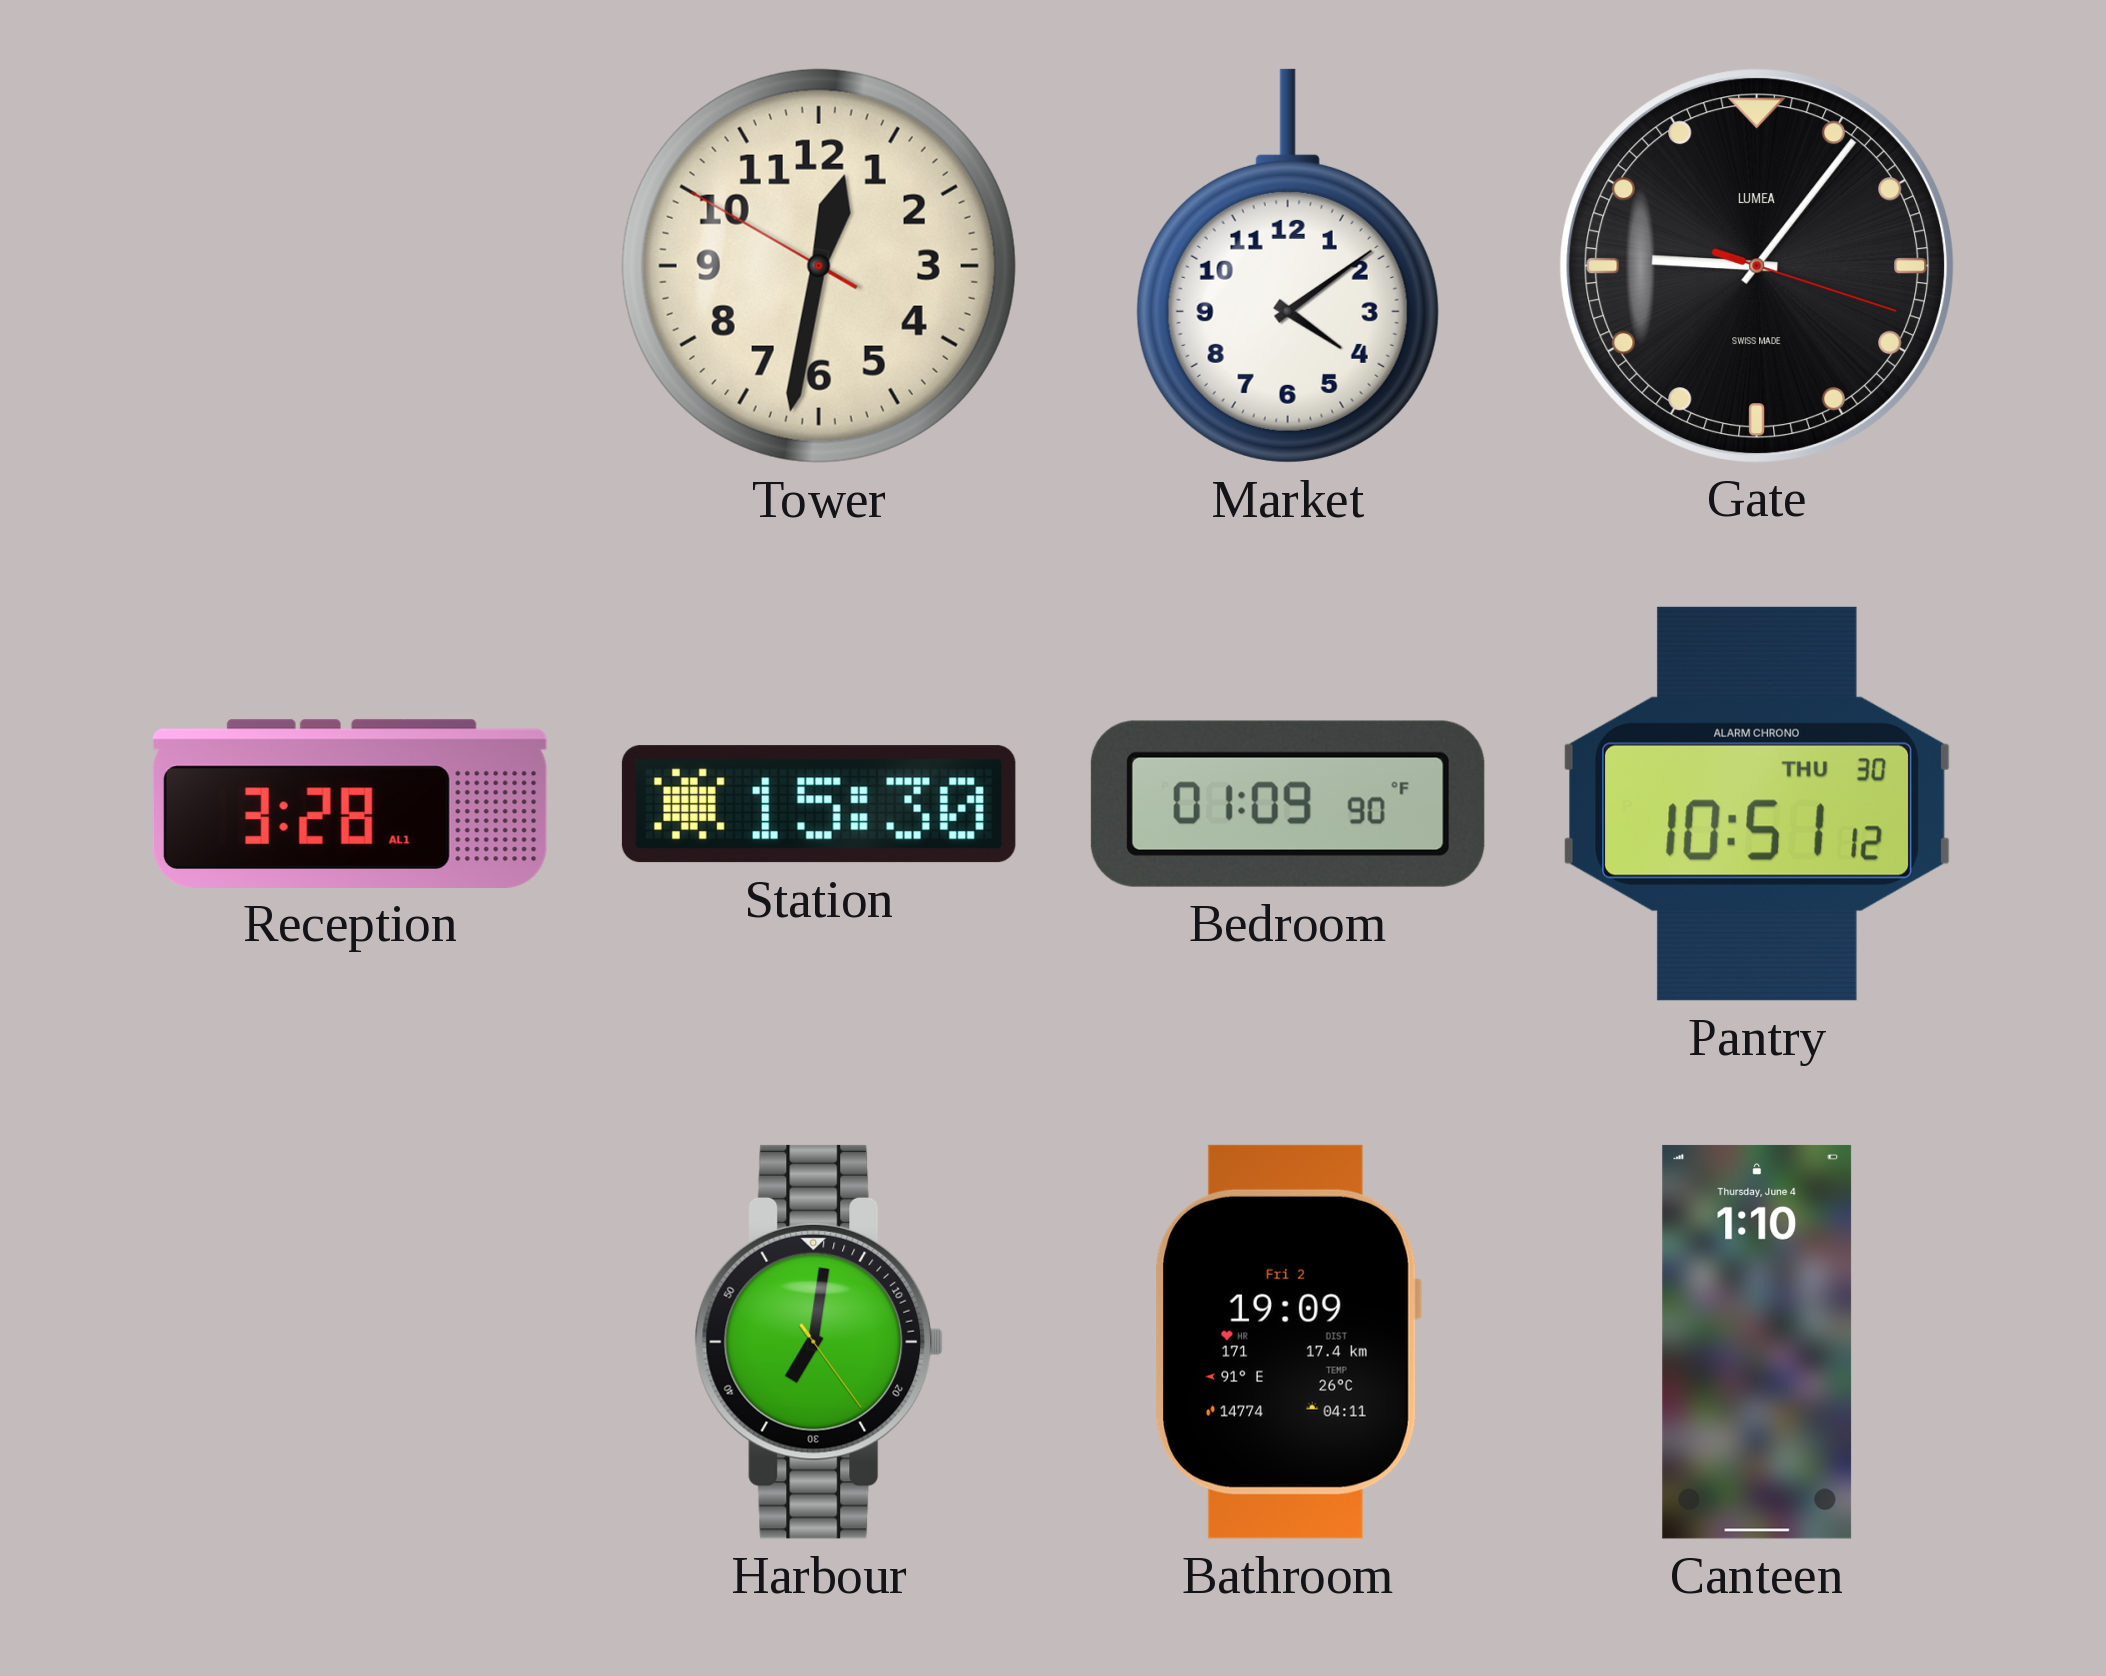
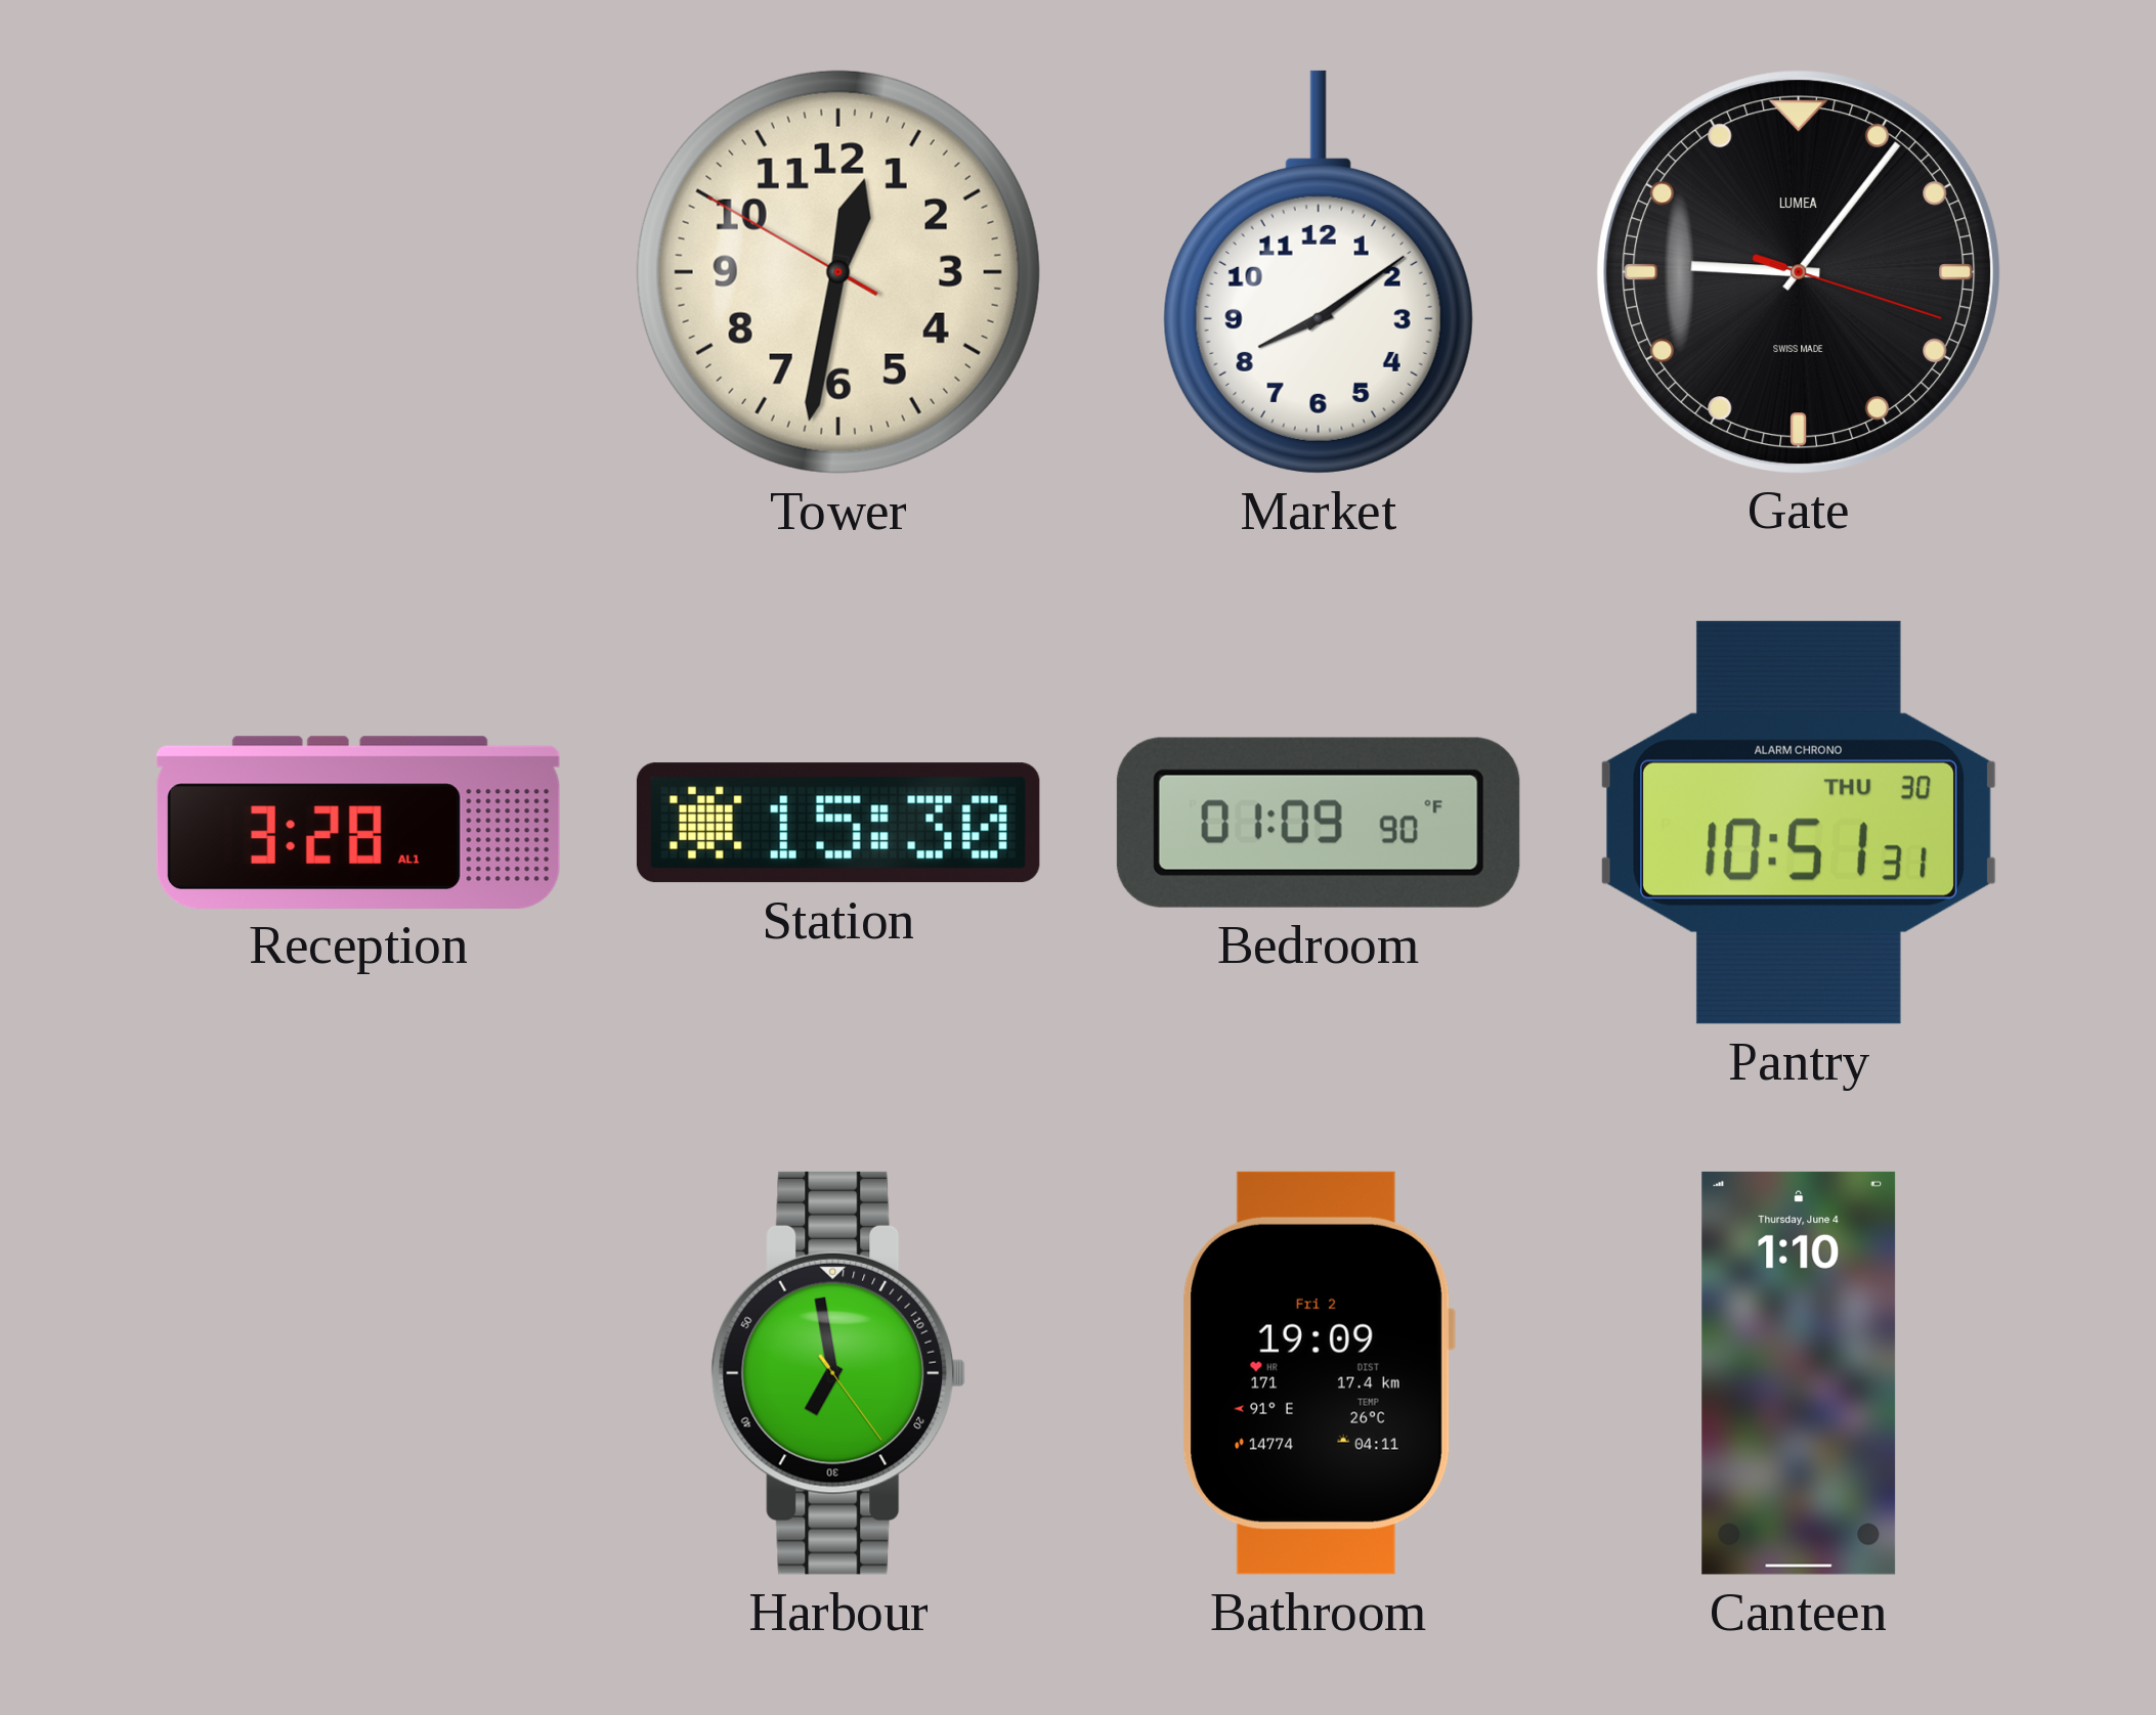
Market: 4:09 -> 8:09 (1319, 272)
Pantry: 10:51:12 -> 10:51:31 (1798, 823)
Harbour: 7:01 -> 6:58 (838, 1373)
